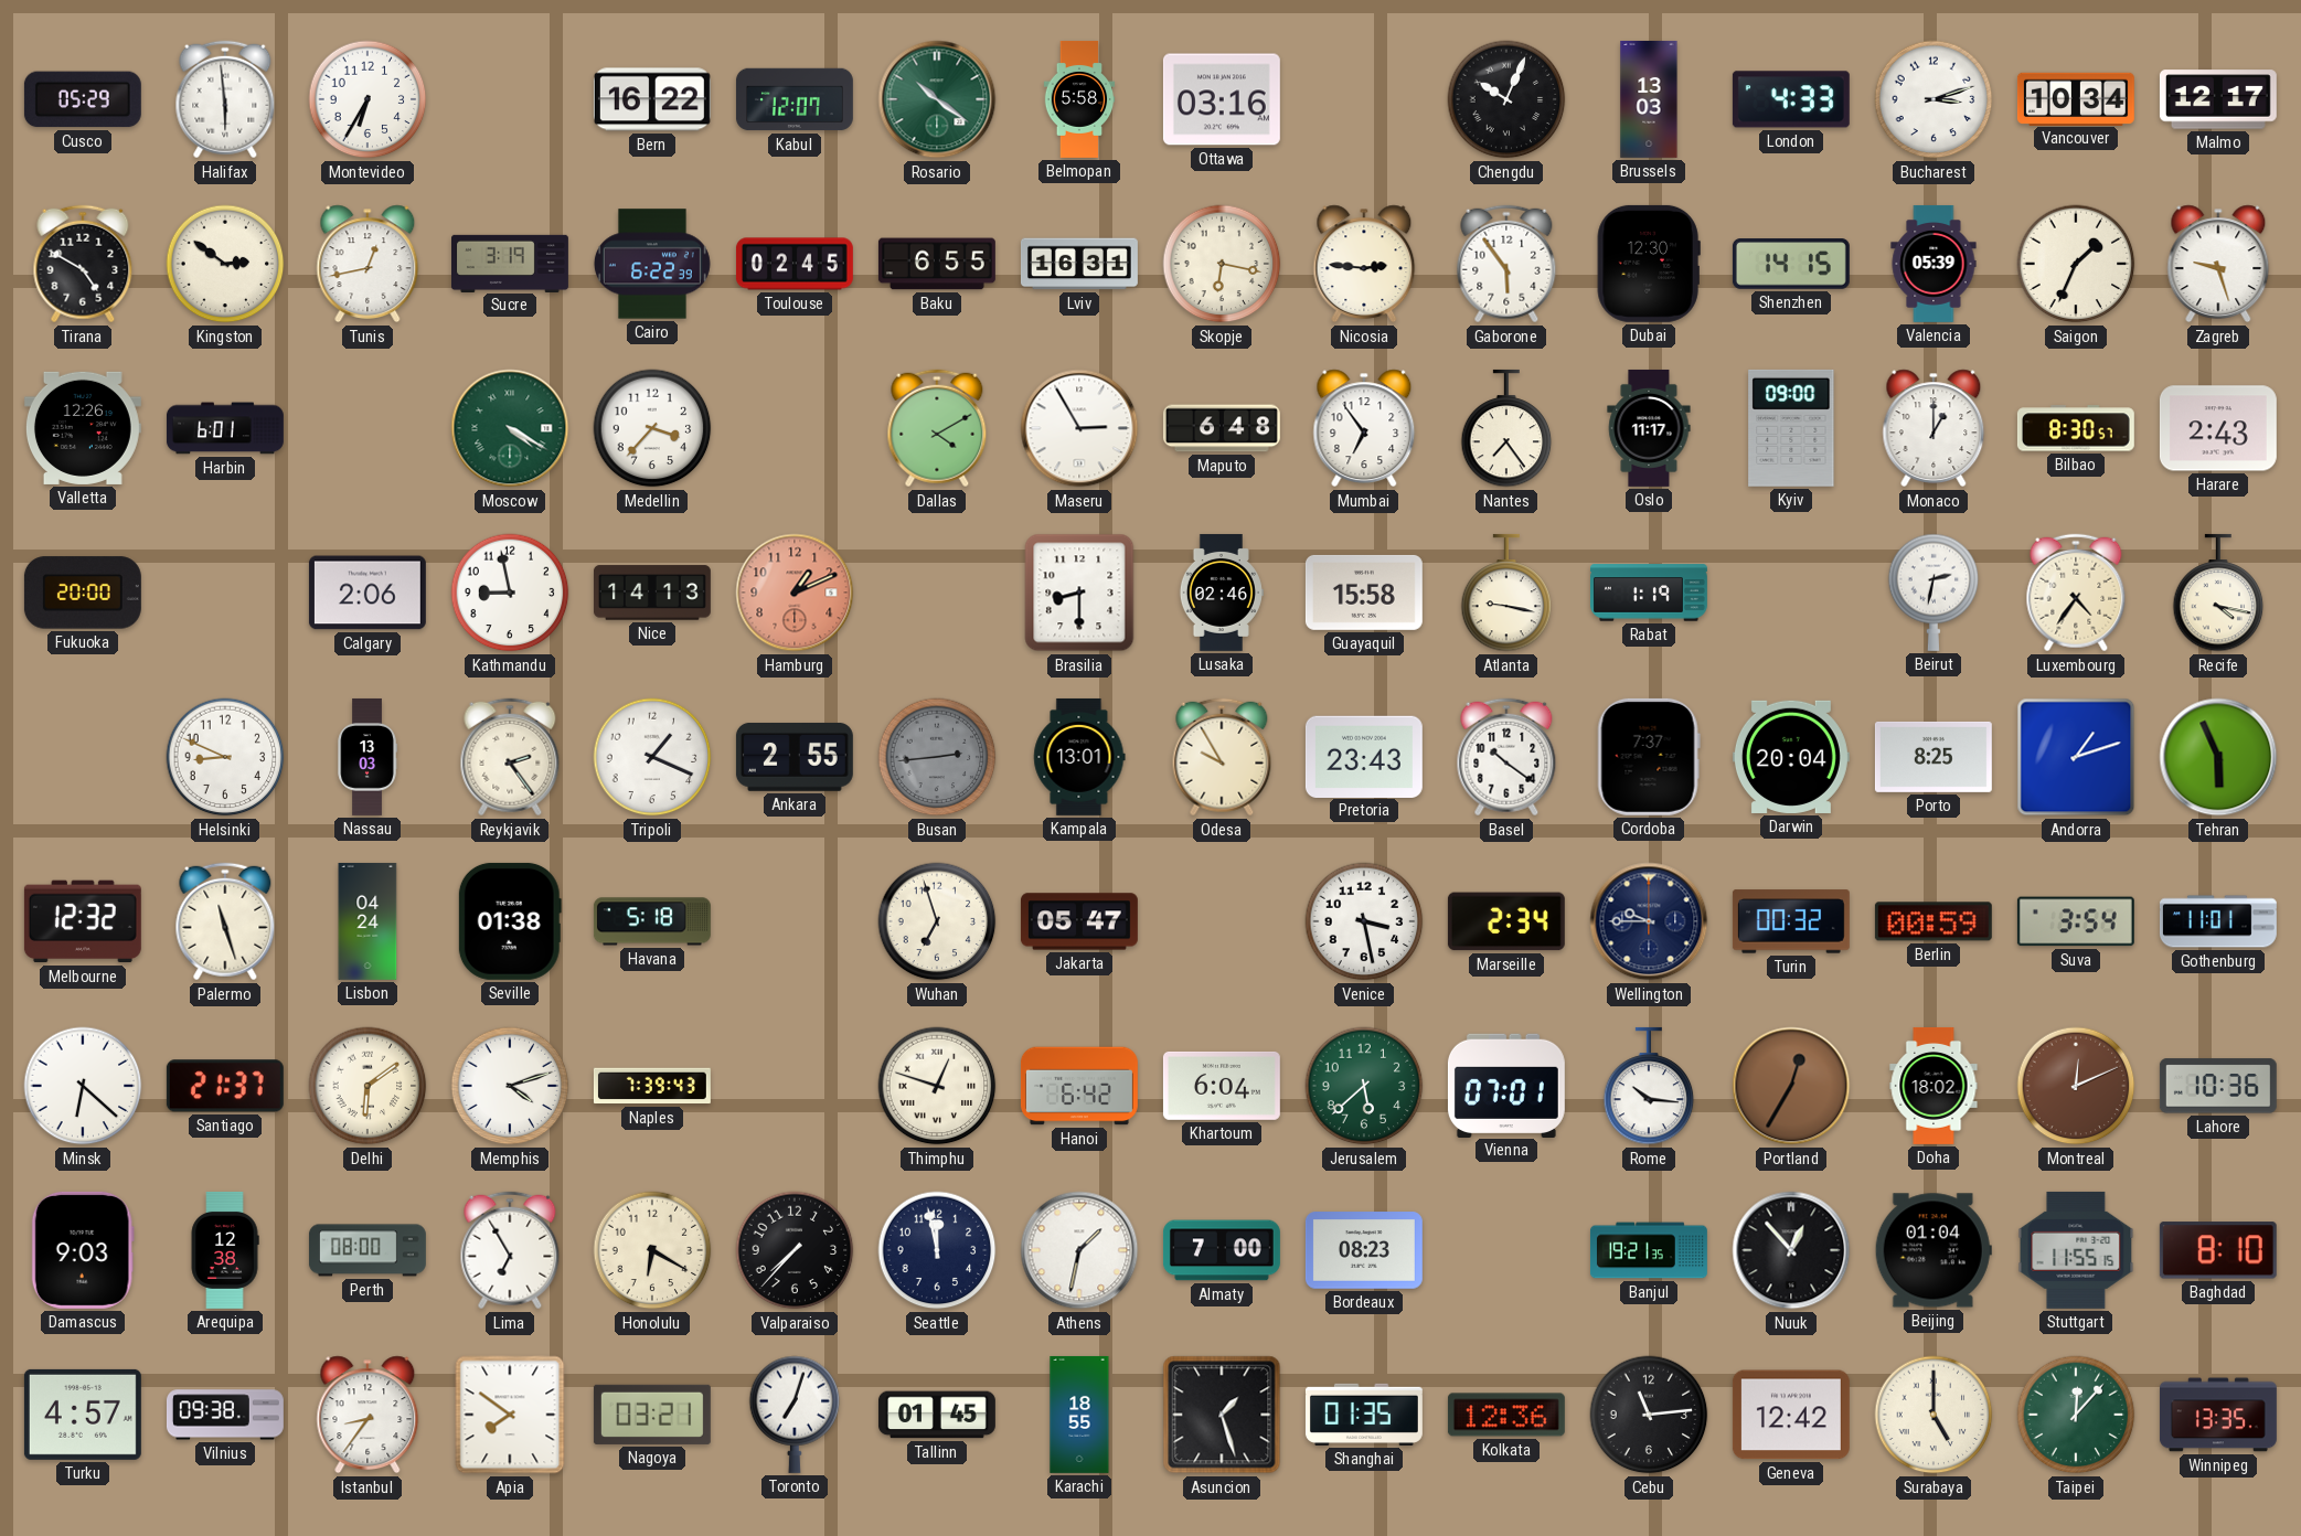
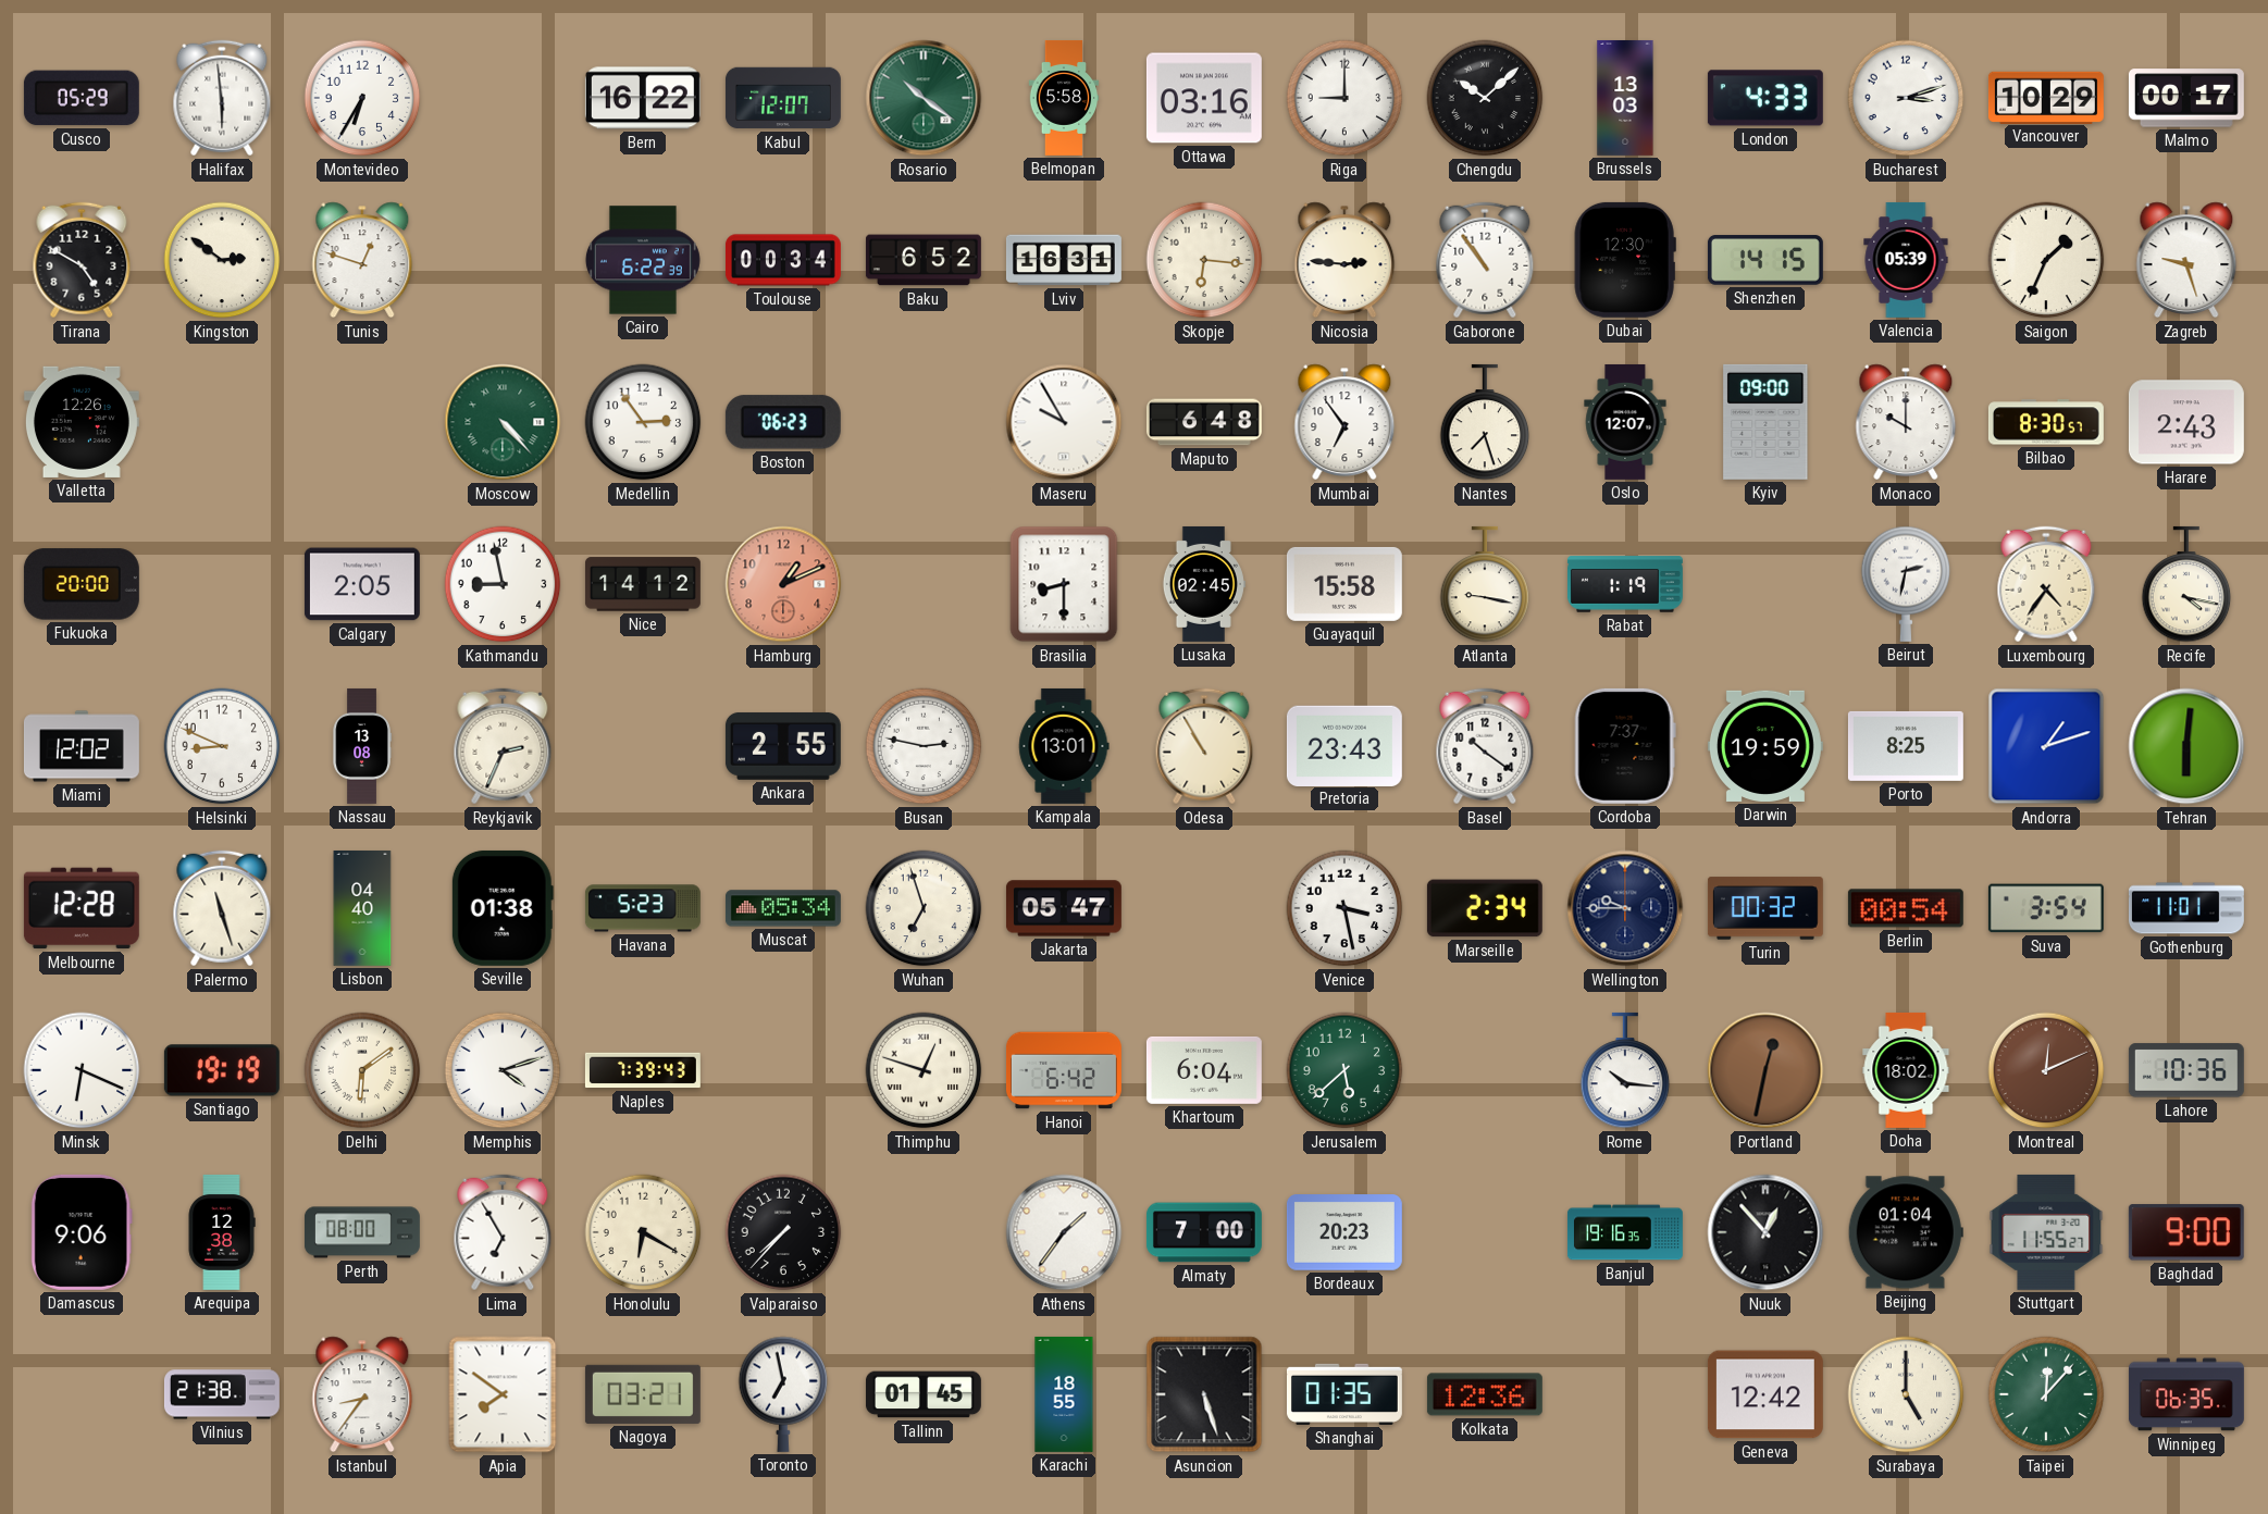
Riga: none -> 9:00 (1344, 98)
Chengdu: 10:04 -> 10:08 (1485, 98)
Vancouver: 10:34 -> 10:29 (2046, 97)
Malmo: 12:17 -> 00:17 (2186, 98)
Tunis: 12:43 -> 12:48 (362, 260)
Sucre: 3:19 -> none (511, 263)
Toulouse: 02:45 -> 00:34 (783, 260)
Baku: 6:55 -> 6:52 (924, 260)
Skopje: 6:17 -> 6:16 (1204, 260)
Gaborone: 5:54 -> 10:54 (1485, 260)
Harbin: 6:01 -> none (225, 428)
Moscow: 4:20 -> 4:23 (503, 422)
Medellin: 3:37 -> 2:54 (643, 422)
Boston: none -> 06:23 (783, 422)
Dallas: 4:10 -> none (937, 428)
Maseru: 2:55 -> 9:55 (1064, 422)
Nantes: 7:24 -> 7:27 (1485, 422)
Oslo: 11:17 -> 12:07 (1625, 422)
Monaco: 1:00 -> 10:00 (1906, 422)
Calgary: 2:06 -> 2:05 (362, 584)
Nice: 14:13 -> 14:12 (643, 584)
Lusaka: 02:46 -> 02:45 (1203, 584)
Miami: none -> 12:02 (82, 746)
Nassau: 13:03 -> 13:08 (362, 746)
Reykjavik: 2:24 -> 2:34 (503, 746)
Tripoli: 1:19 -> none (652, 757)
Busan: 2:44 -> 2:47 (924, 746)
Busan dial: grey -> white (924, 746)
Odesa: 9:55 -> 10:55 (1204, 746)
Darwin: 20:04 -> 19:59 (1765, 746)
Tehran: 5:56 -> 6:01 (2186, 746)
Melbourne: 12:32 -> 12:28 (82, 908)
Lisbon: 04:24 -> 04:40 (362, 908)
Havana: 5:18 -> 5:23 (643, 908)
Muscat: none -> 05:34 (783, 908)
Berlin: 00:59 -> 00:54 (1906, 908)
Minsk: 6:22 -> 6:19 (82, 1070)
Santiago: 21:37 -> 19:19 (222, 1070)
Vienna: 07:01 -> none (1506, 1085)
Portland: 12:35 -> 12:32 (1765, 1070)
Damascus: 9:03 -> 9:06 (82, 1232)
Seattle: 11:58 -> none (937, 1250)
Athens: 1:32 -> 1:36 (1064, 1232)
Bordeaux: 08:23 -> 20:23 (1344, 1232)
Banjul: 19:21 -> 19:16 (1625, 1232)
Stuttgart: 11:55:15 -> 11:55:27 (2046, 1232)
Baghdad: 8:10 -> 9:00 (2186, 1232)
Turku: 4:57 -> none (83, 1415)
Vilnius: 09:38 -> 21:38 (222, 1394)
Toronto: 7:03 -> 6:58 (783, 1394)
Asuncion: 1:27 -> 5:27 (1204, 1394)
Cebu: 11:14 -> none (1649, 1415)
Winnipeg: 13:35 -> 06:35 (2186, 1394)
